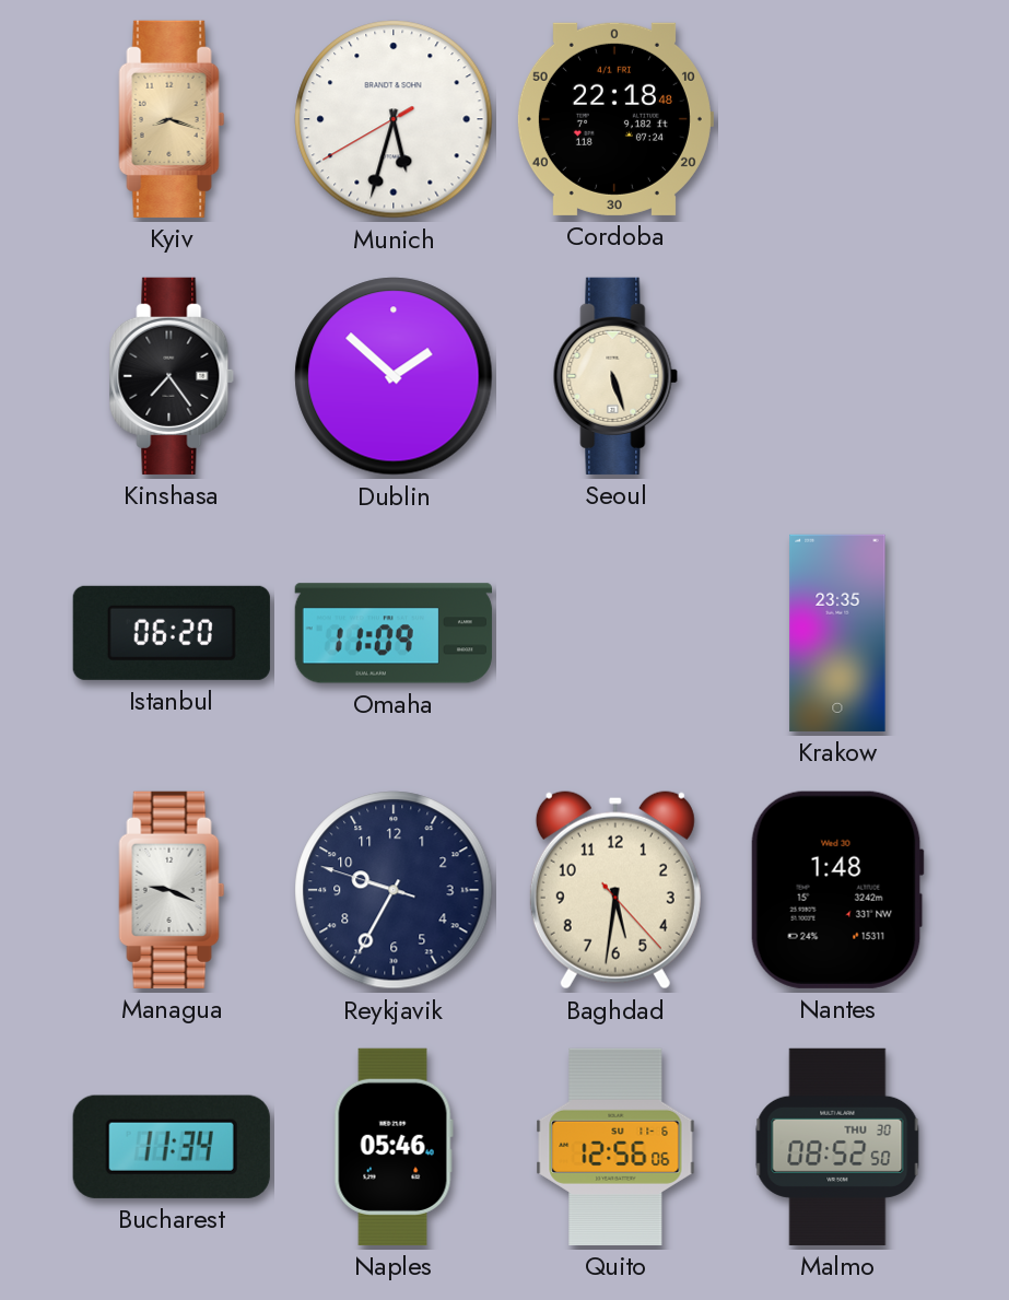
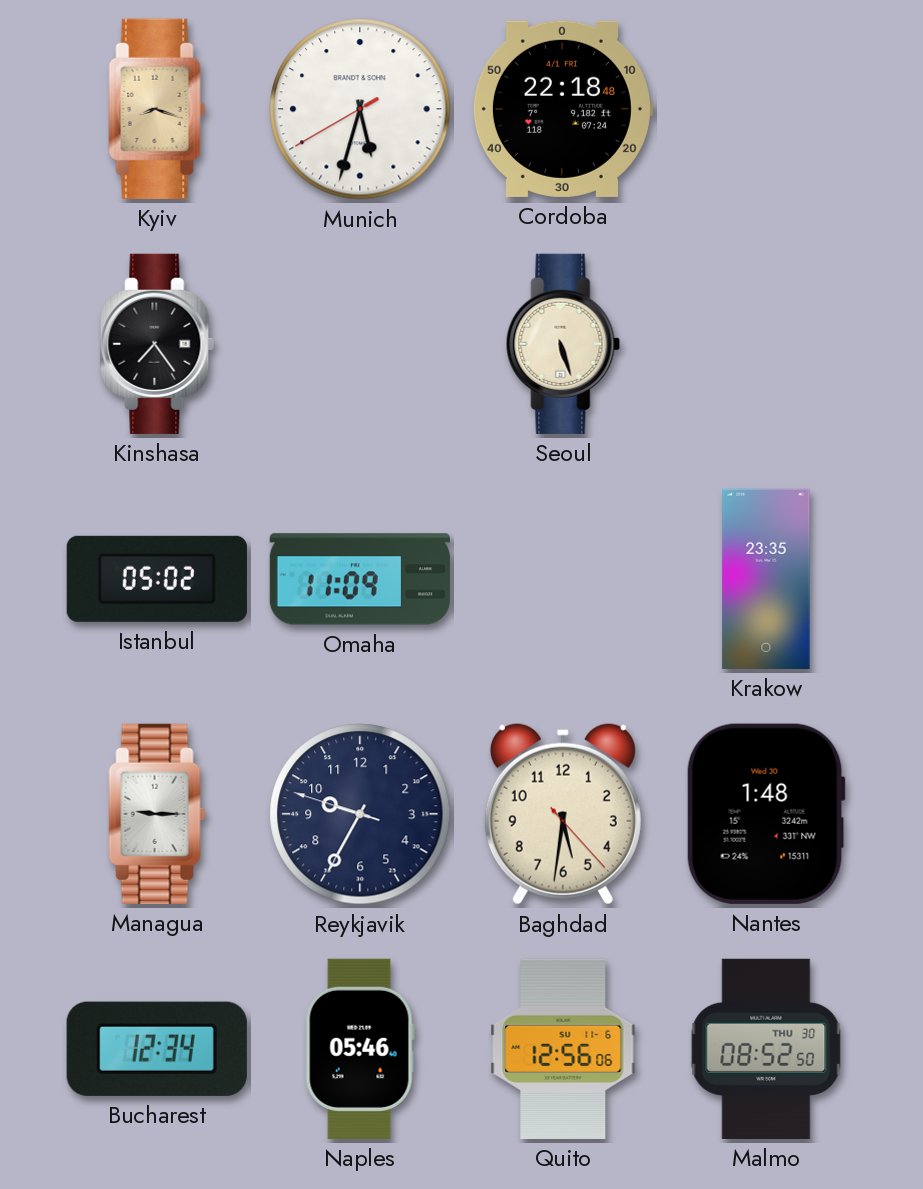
Dublin: 1:52 -> none (394, 376)
Istanbul: 06:20 -> 05:02 (157, 579)
Managua: 9:19 -> 9:15 (157, 814)
Bucharest: 11:34 -> 12:34 (157, 1049)
